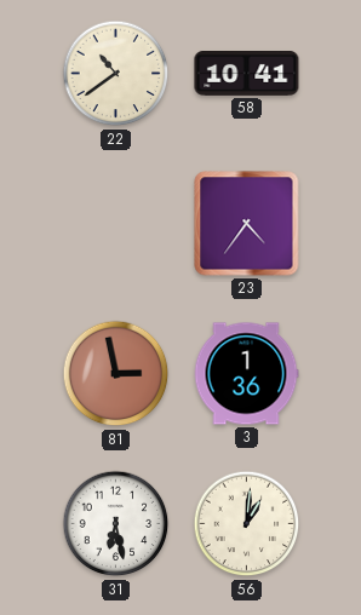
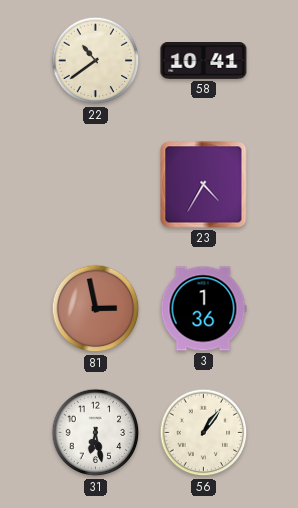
23: 4:36 -> 4:35 (204, 185)
56: 1:01 -> 1:06 (204, 433)
